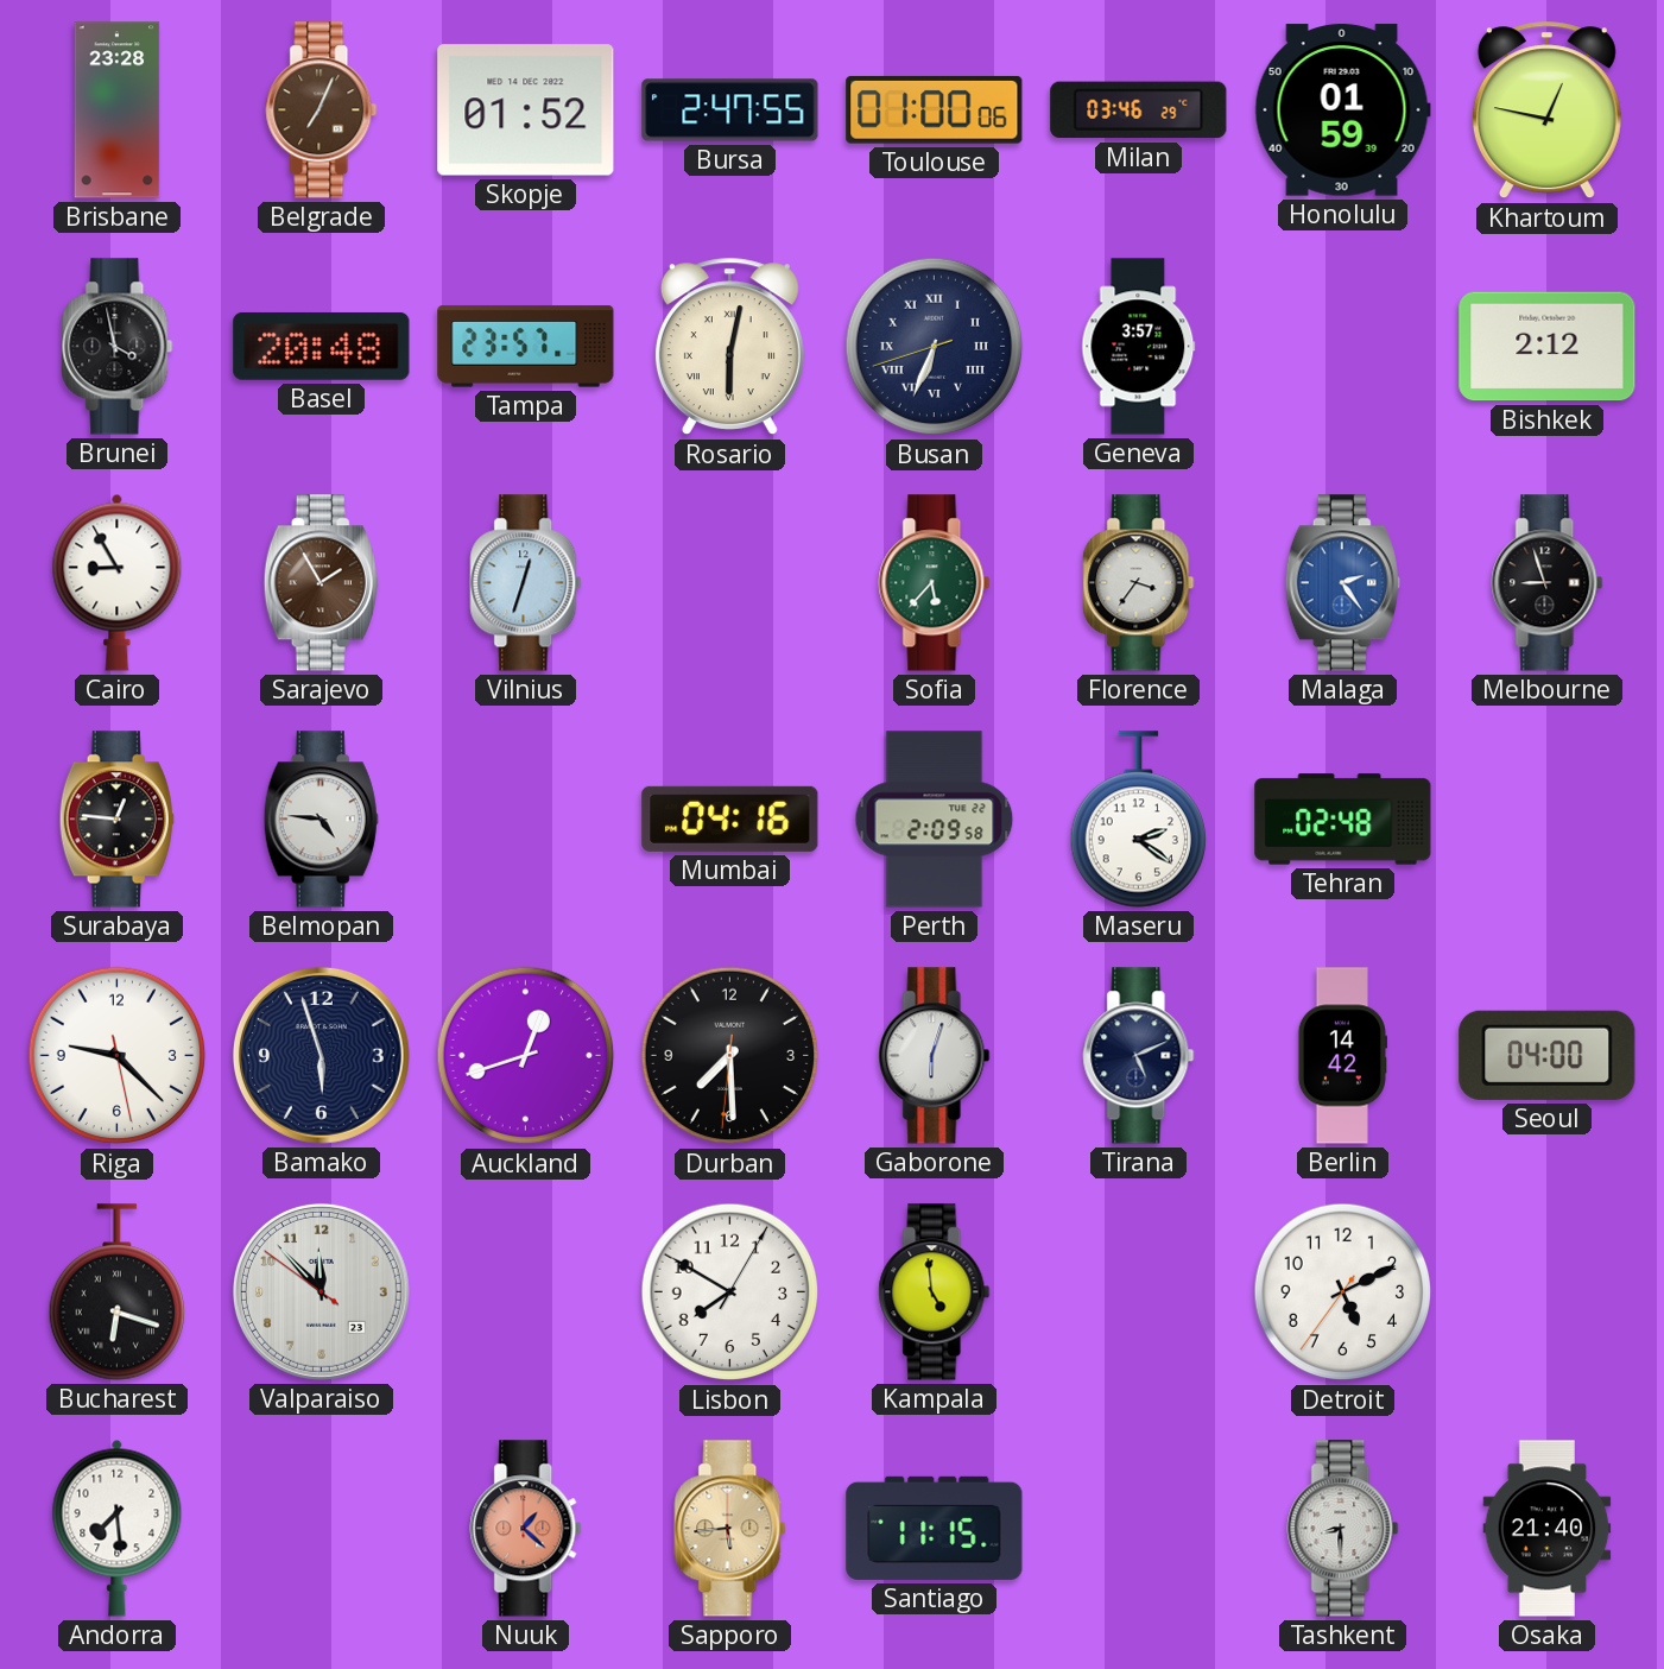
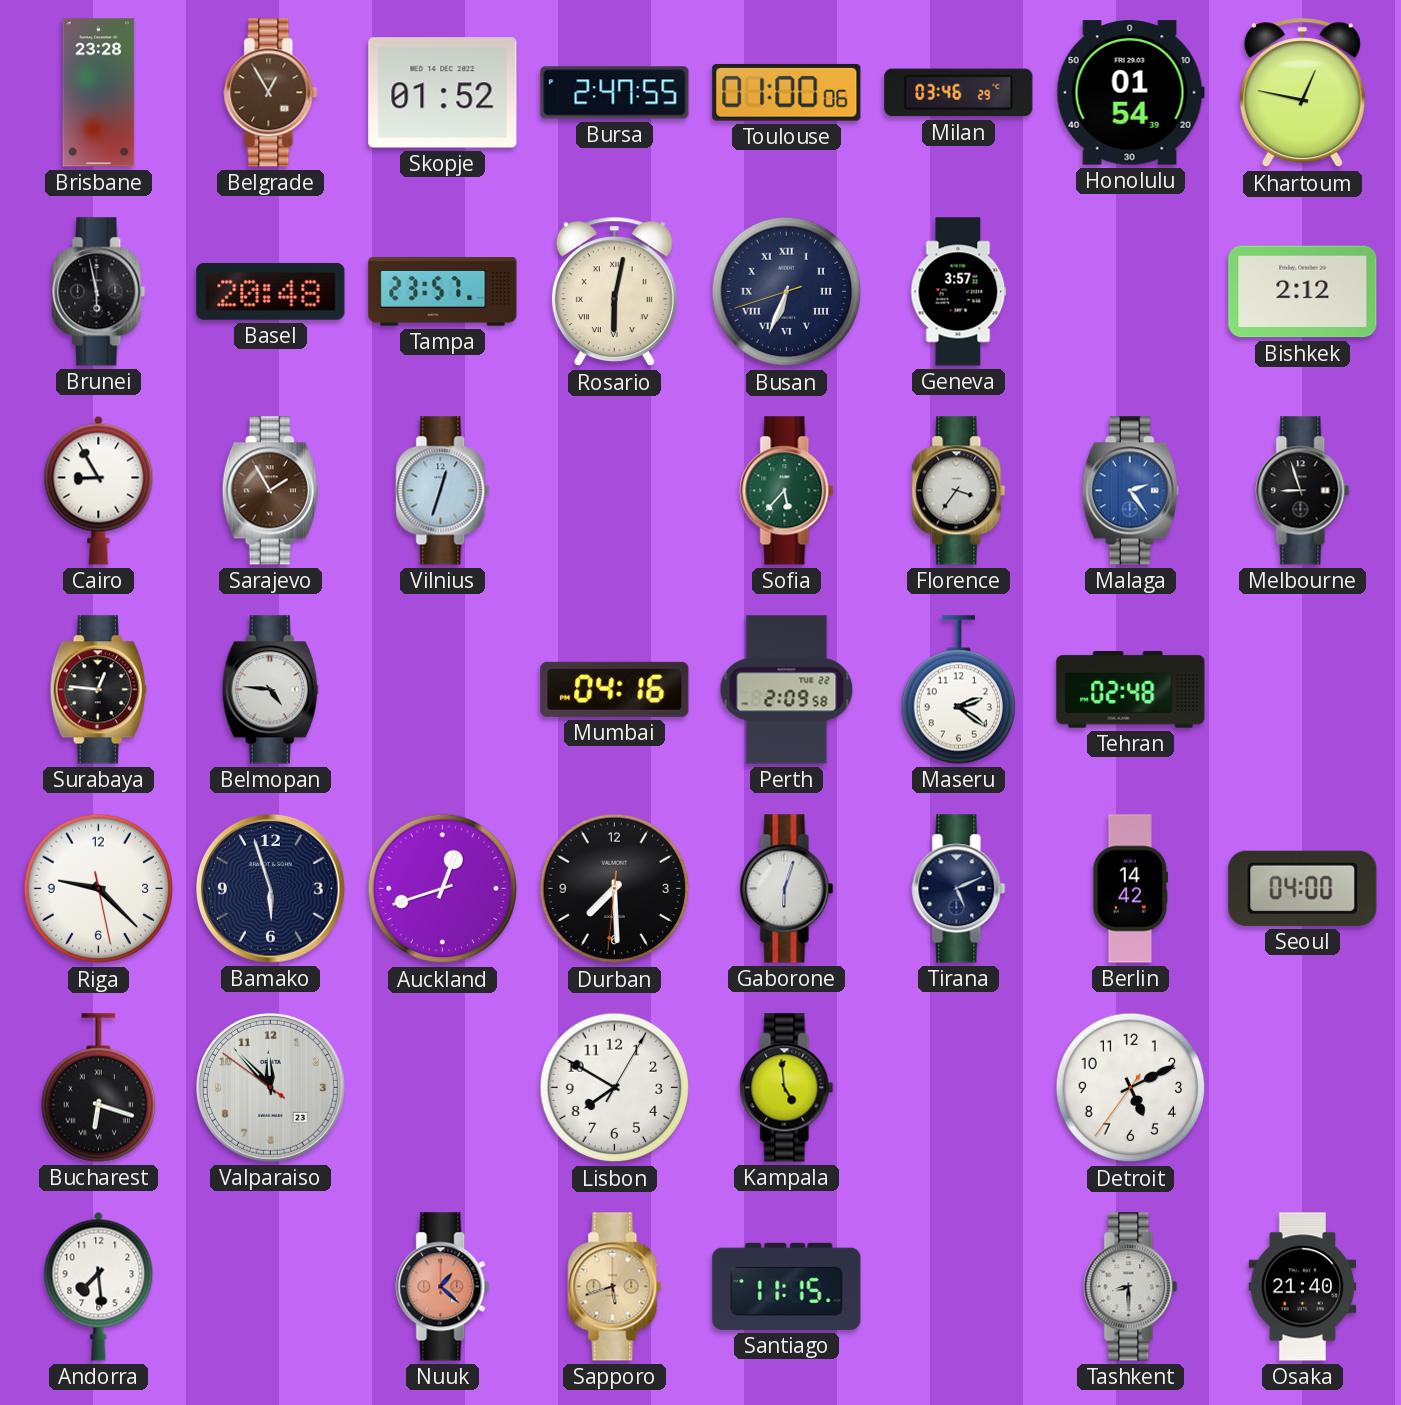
Belgrade: 7:04 -> 12:55 (271, 93)
Honolulu: 01:59 -> 01:54 (1130, 93)
Brunei: 3:58 -> 5:58 (99, 292)
Sapporo: 5:44 -> 5:42 (615, 1287)
